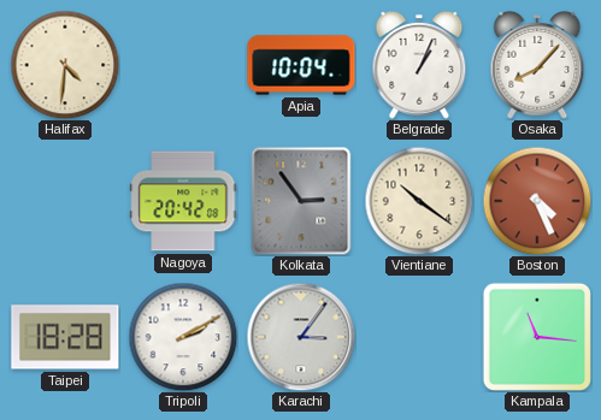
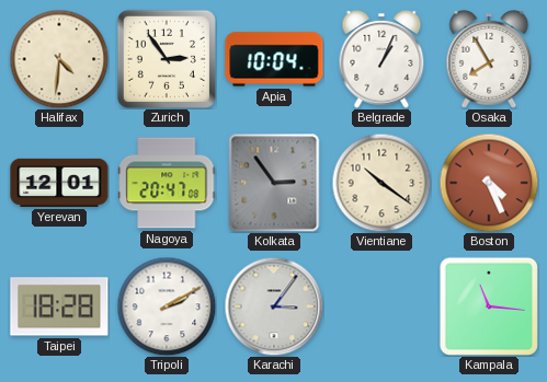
Zurich: none -> 2:54 (167, 59)
Osaka: 8:07 -> 7:55 (489, 59)
Yerevan: none -> 12:01 (59, 183)
Nagoya: 20:42 -> 20:47 (167, 183)
